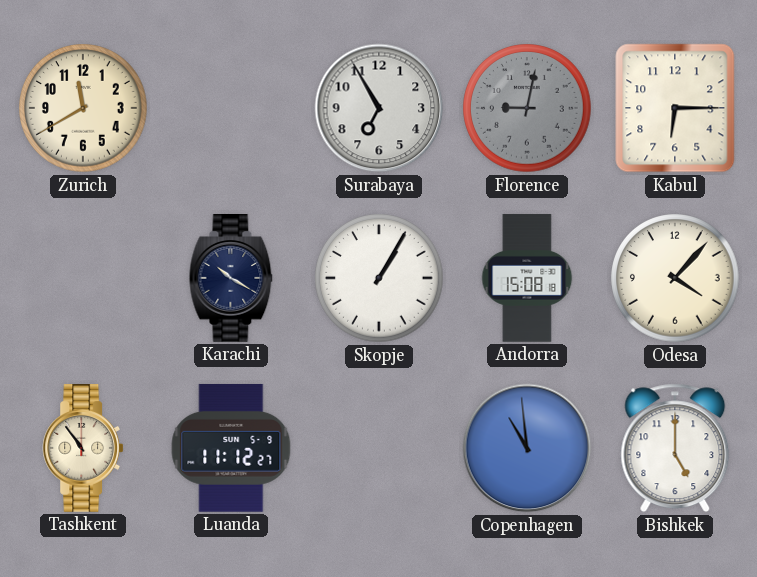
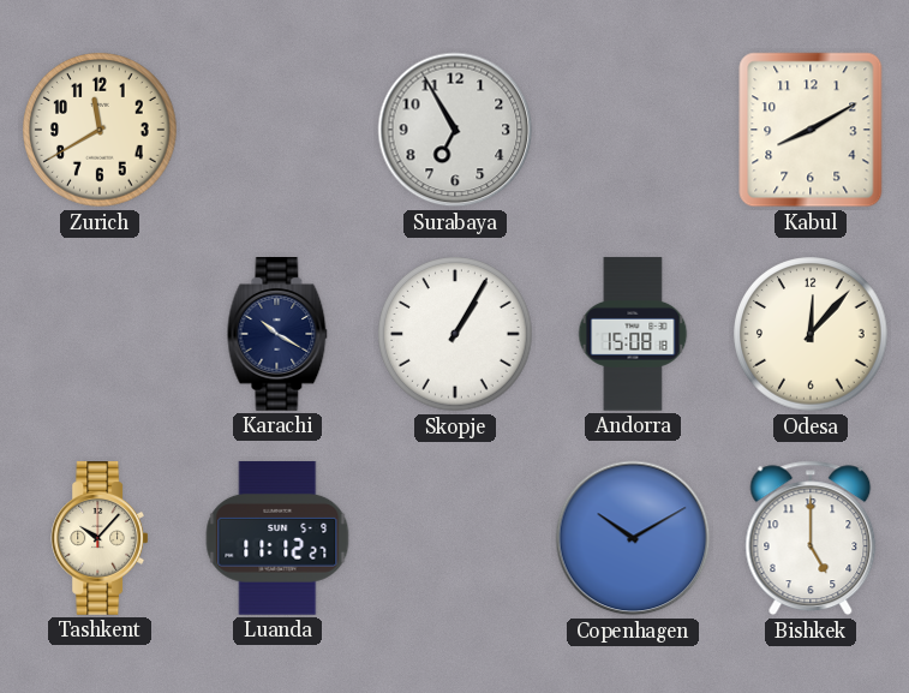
Florence: 9:02 -> none (527, 108)
Kabul: 6:15 -> 8:10 (811, 130)
Odesa: 4:07 -> 12:07 (811, 334)
Tashkent: 10:54 -> 10:07 (100, 539)
Copenhagen: 10:59 -> 10:10 (633, 538)
